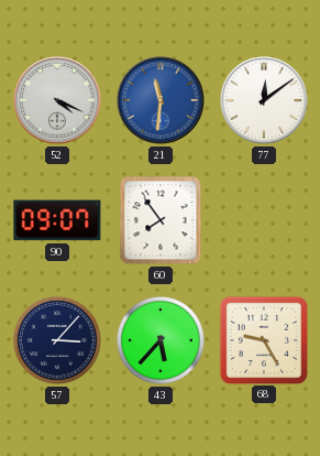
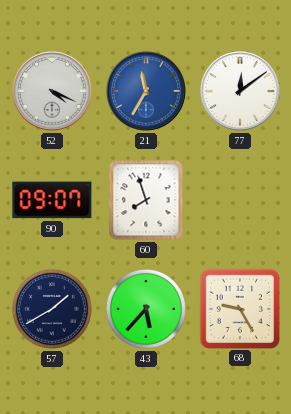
21: 11:31 -> 11:35 (146, 91)
60: 7:54 -> 7:57 (146, 200)
57: 3:07 -> 1:40 (52, 309)
